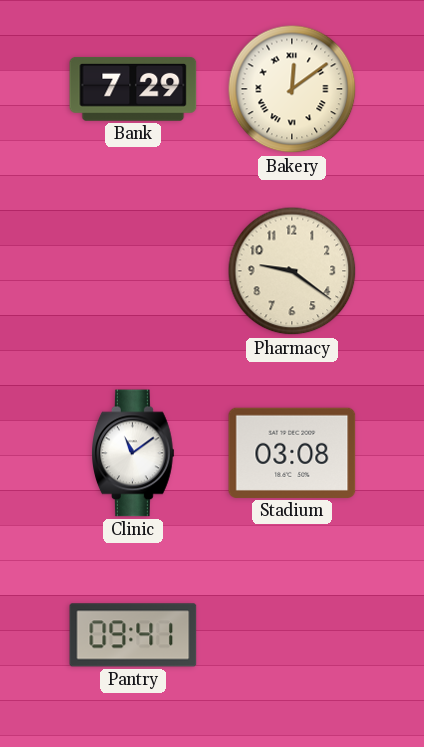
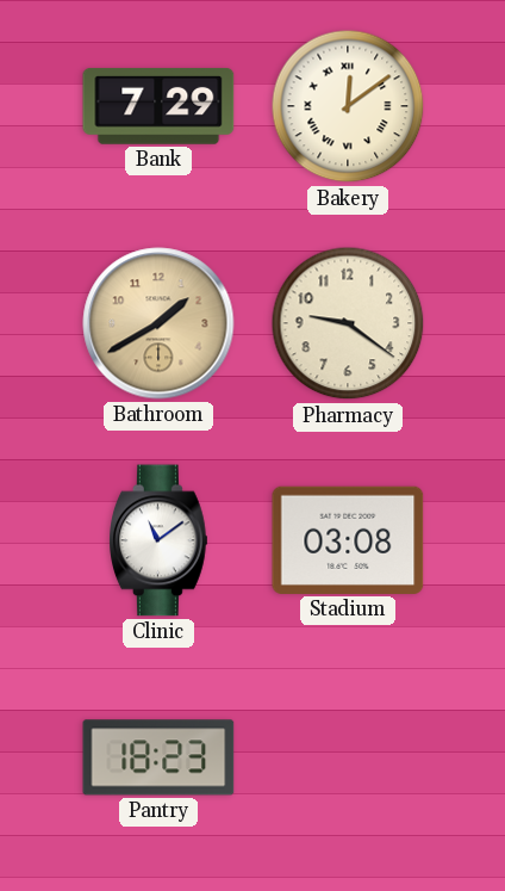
Bathroom: none -> 1:40 (158, 323)
Pantry: 09:41 -> 18:23 (158, 757)
